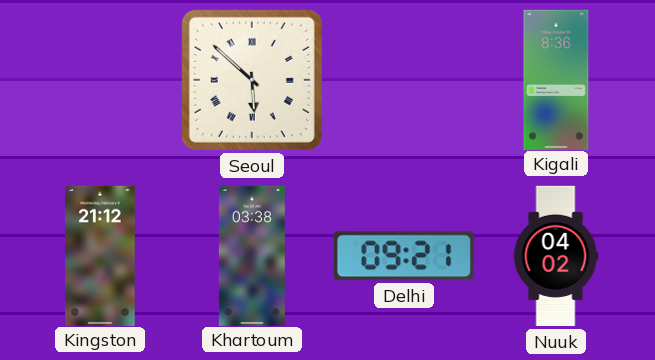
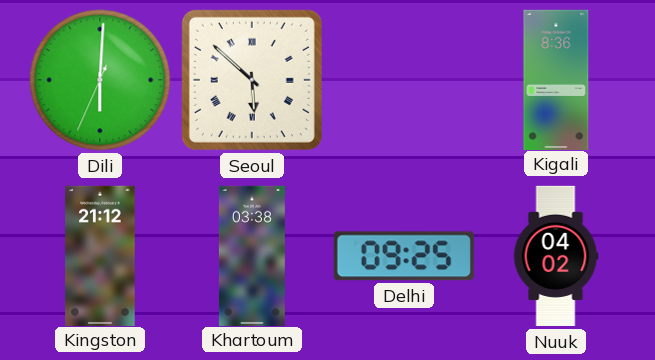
Dili: none -> 6:00 (100, 80)
Delhi: 09:21 -> 09:25 (404, 256)
